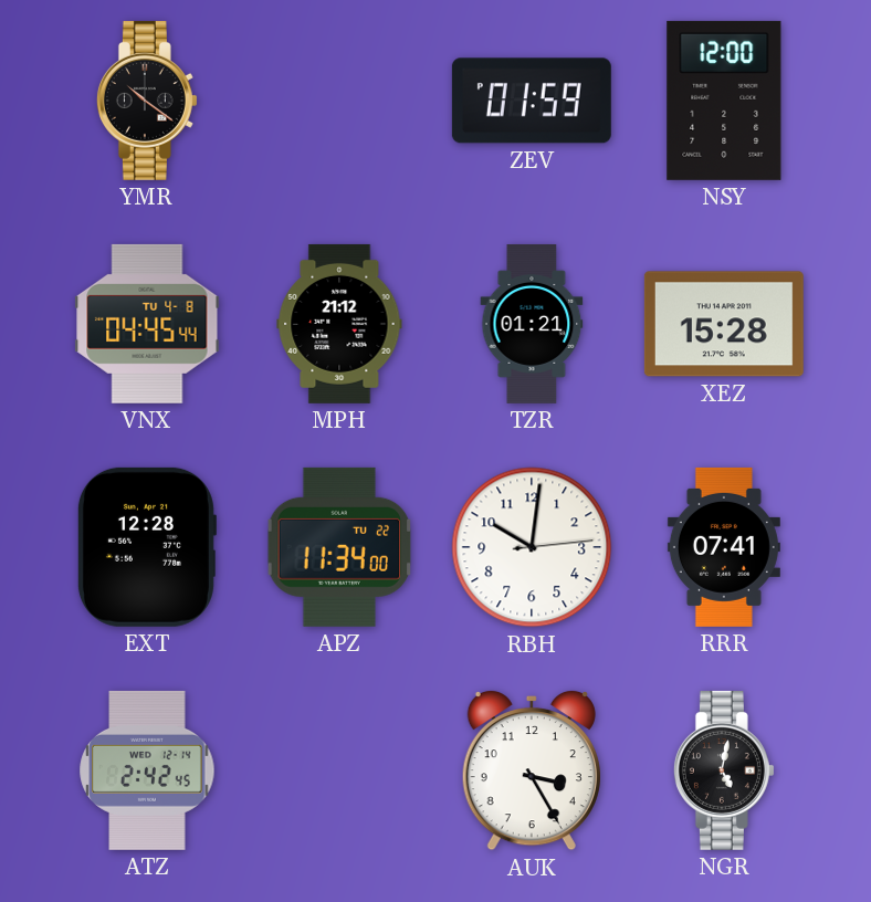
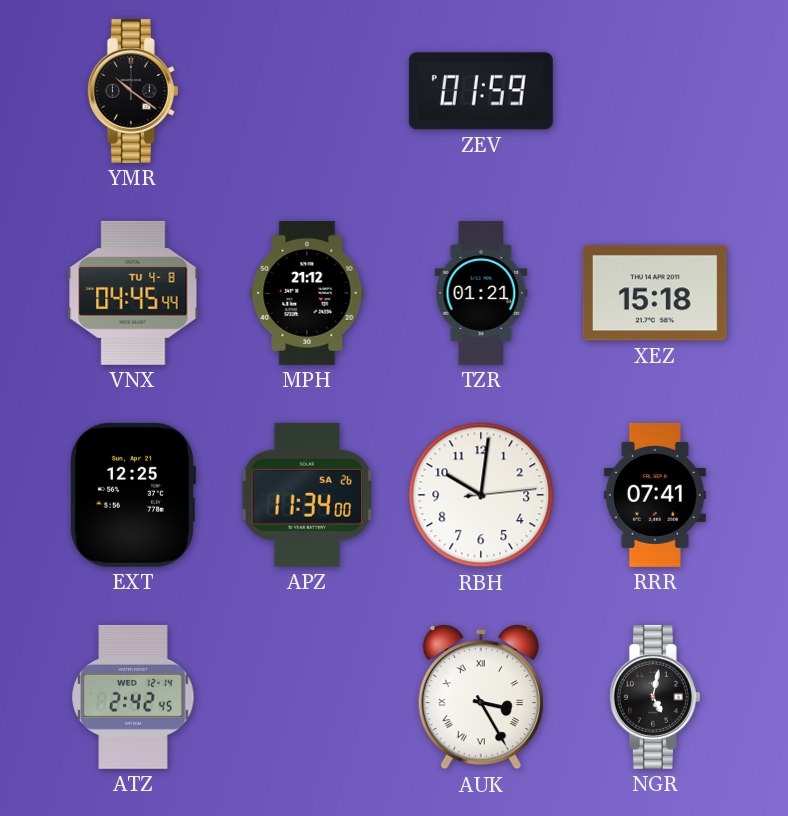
NSY: 12:00 -> none (724, 101)
XEZ: 15:28 -> 15:18 (655, 293)
EXT: 12:28 -> 12:25 (132, 495)
APZ date: TU 22 -> SA 26 (307, 495)
AUK numerals: Arabic -> Roman (481, 697)
